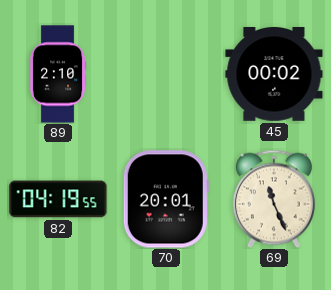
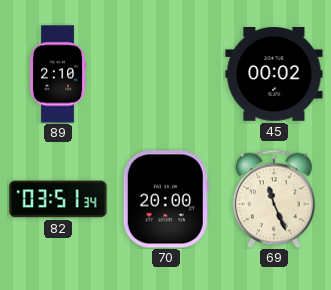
82: 04:19 -> 03:51 (58, 199)
70: 20:01 -> 20:00 (166, 199)
